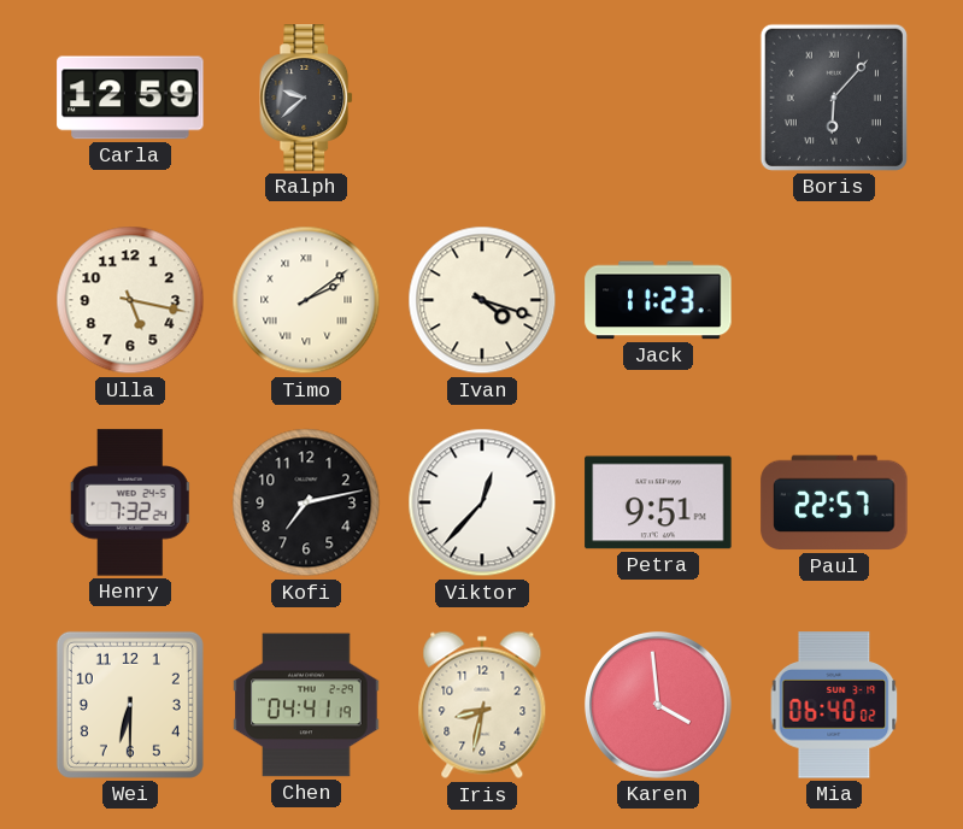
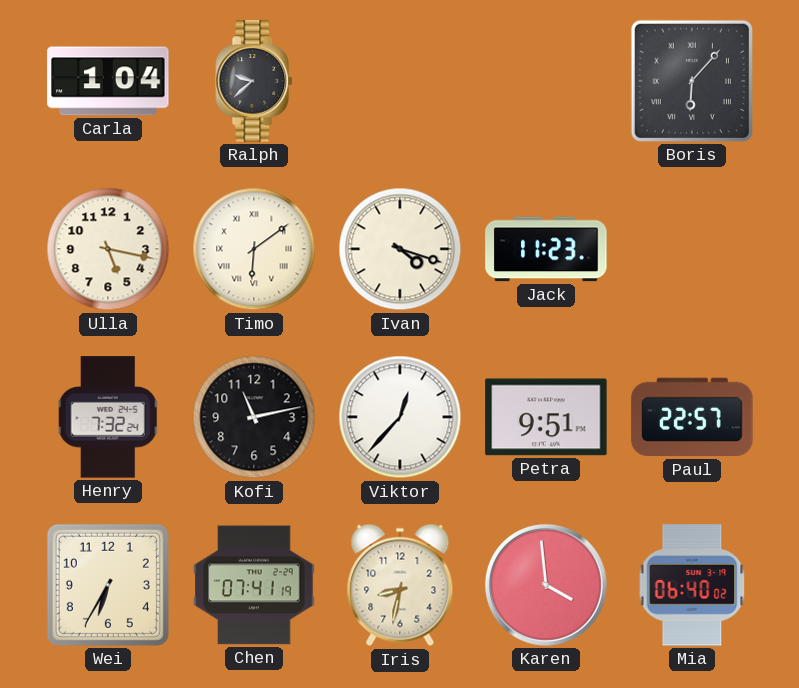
Carla: 12:59 -> 1:04 (108, 81)
Timo: 2:09 -> 6:09 (254, 249)
Kofi: 7:13 -> 11:13 (254, 417)
Wei: 6:30 -> 6:35 (108, 585)
Chen: 04:41 -> 07:41 (254, 585)
